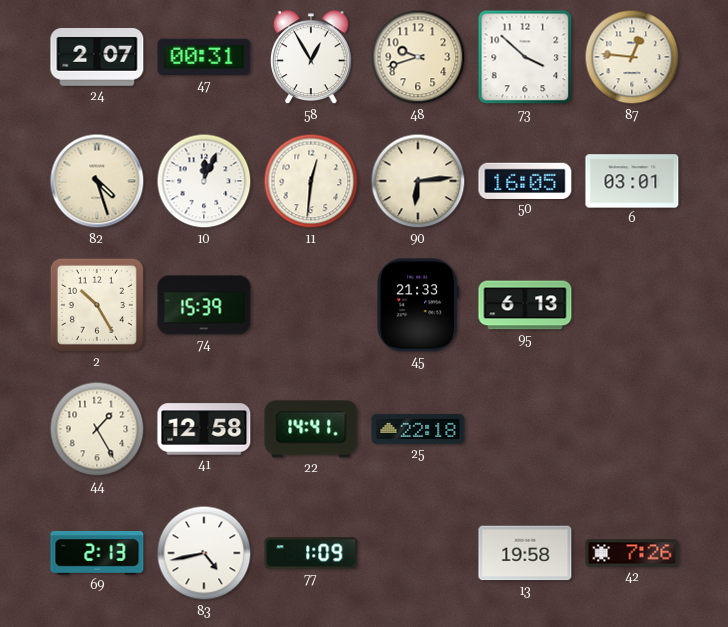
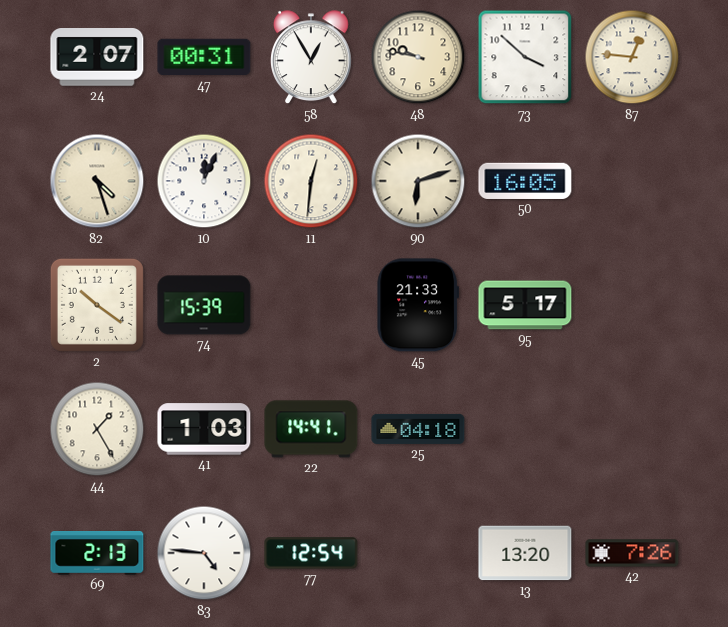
48: 9:42 -> 9:47 (418, 57)
90: 6:14 -> 6:12 (418, 181)
6: 03:01 -> none (632, 181)
2: 10:25 -> 10:21 (97, 305)
95: 6:13 -> 5:17 (525, 305)
41: 12:58 -> 1:03 (204, 429)
25: 22:18 -> 04:18 (418, 429)
83: 4:43 -> 4:46 (204, 553)
77: 1:09 -> 12:54 (311, 553)
13: 19:58 -> 13:20 (525, 553)
